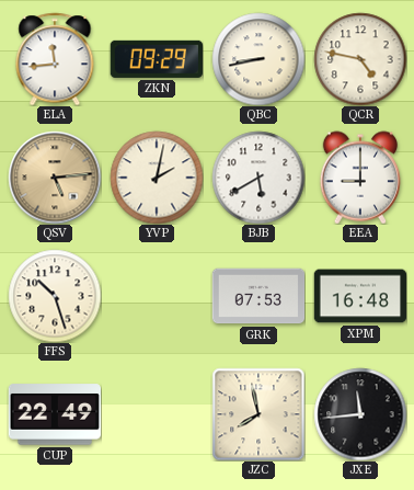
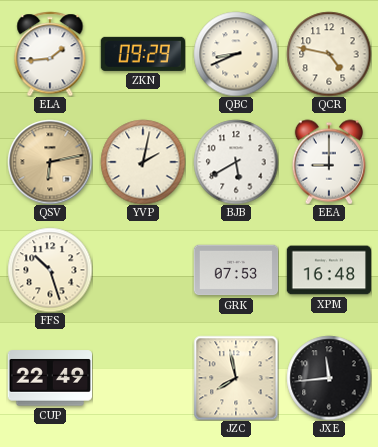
ELA: 11:44 -> 1:44 (50, 54)
QBC: 8:43 -> 8:41 (236, 54)
QSV: 5:14 -> 6:13 (50, 162)
